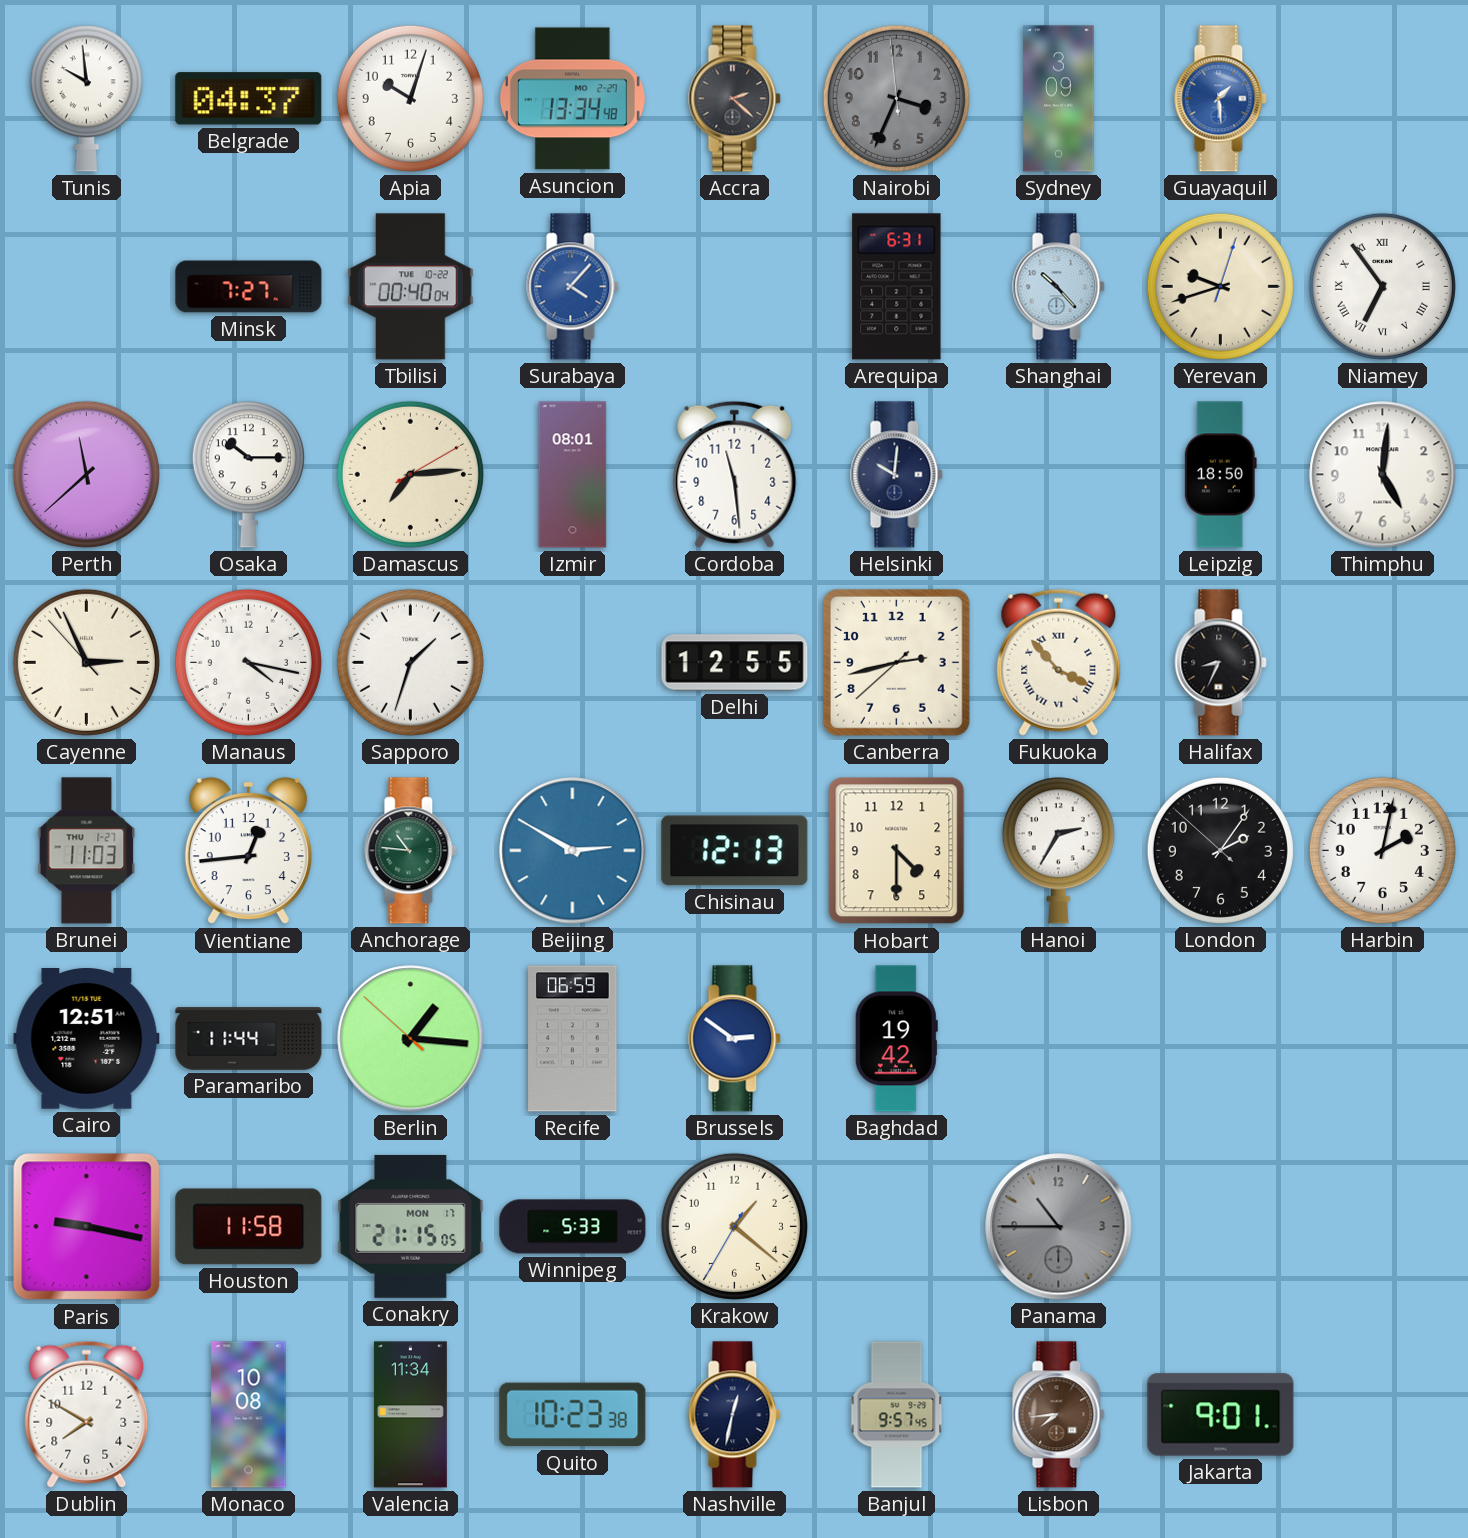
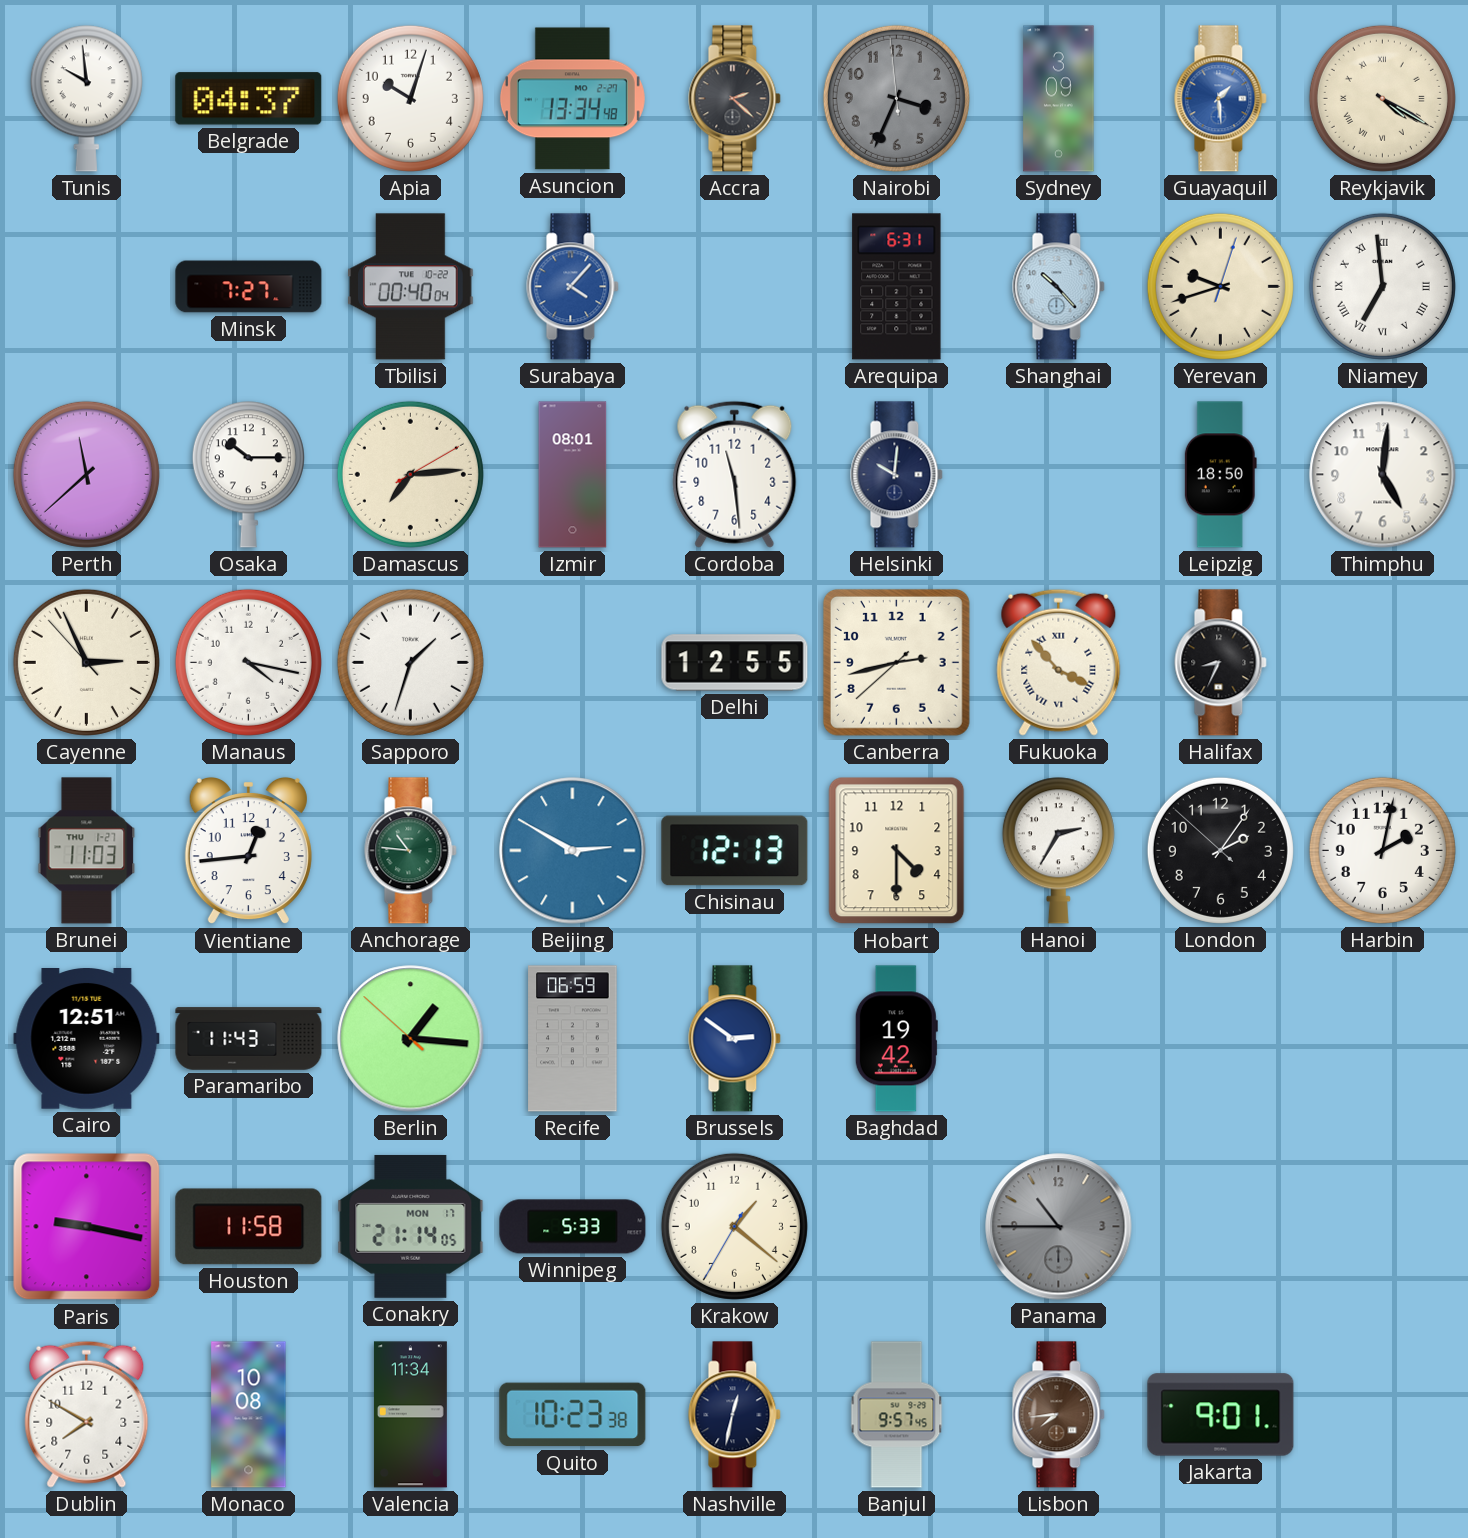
Reykjavik: none -> 4:20 (1382, 98)
Niamey: 6:54 -> 6:59 (1382, 286)
Paramaribo: 11:44 -> 11:43 (249, 1039)
Conakry: 21:15 -> 21:14 (411, 1226)
